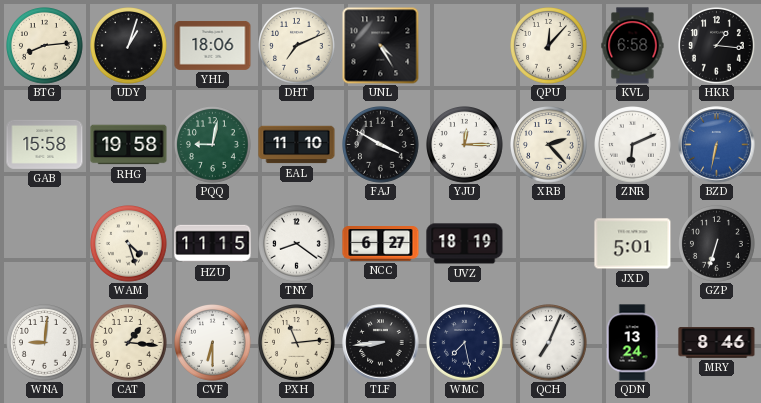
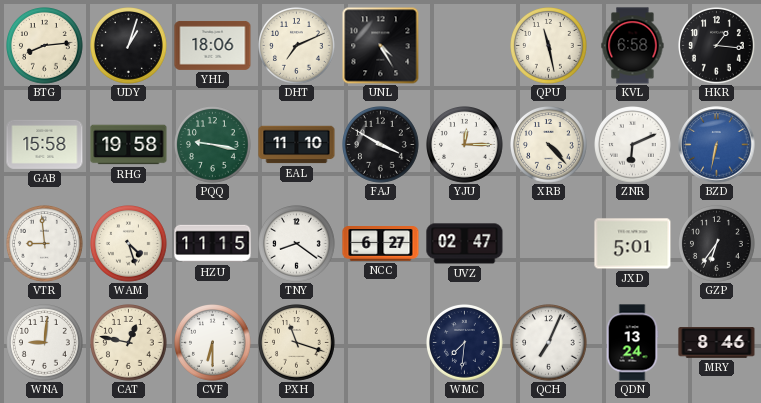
QPU: 12:07 -> 11:28 (549, 46)
PQQ: 9:02 -> 9:17 (213, 145)
XRB: 2:23 -> 4:23 (549, 145)
VTR: none -> 8:59 (45, 244)
UVZ: 18:19 -> 02:47 (465, 244)
GZP: 6:33 -> 6:36 (717, 244)
CAT: 1:16 -> 12:47 (129, 343)
PXH: 11:14 -> 11:18 (297, 343)
TLF: 8:44 -> none (381, 343)
WMC: 7:28 -> 7:31 (465, 343)
